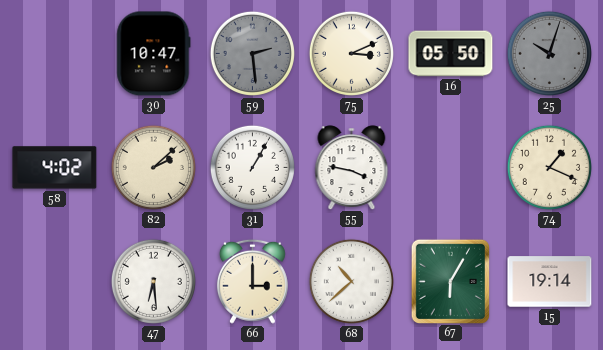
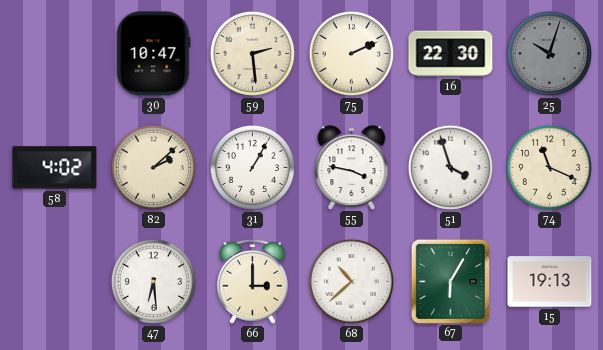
59 dial: grey -> cream (252, 53)
75: 3:11 -> 2:11 (351, 53)
16: 05:50 -> 22:30 (451, 54)
51: none -> 3:57 (450, 167)
74: 1:19 -> 11:19 (549, 167)
15: 19:14 -> 19:13 (550, 282)
